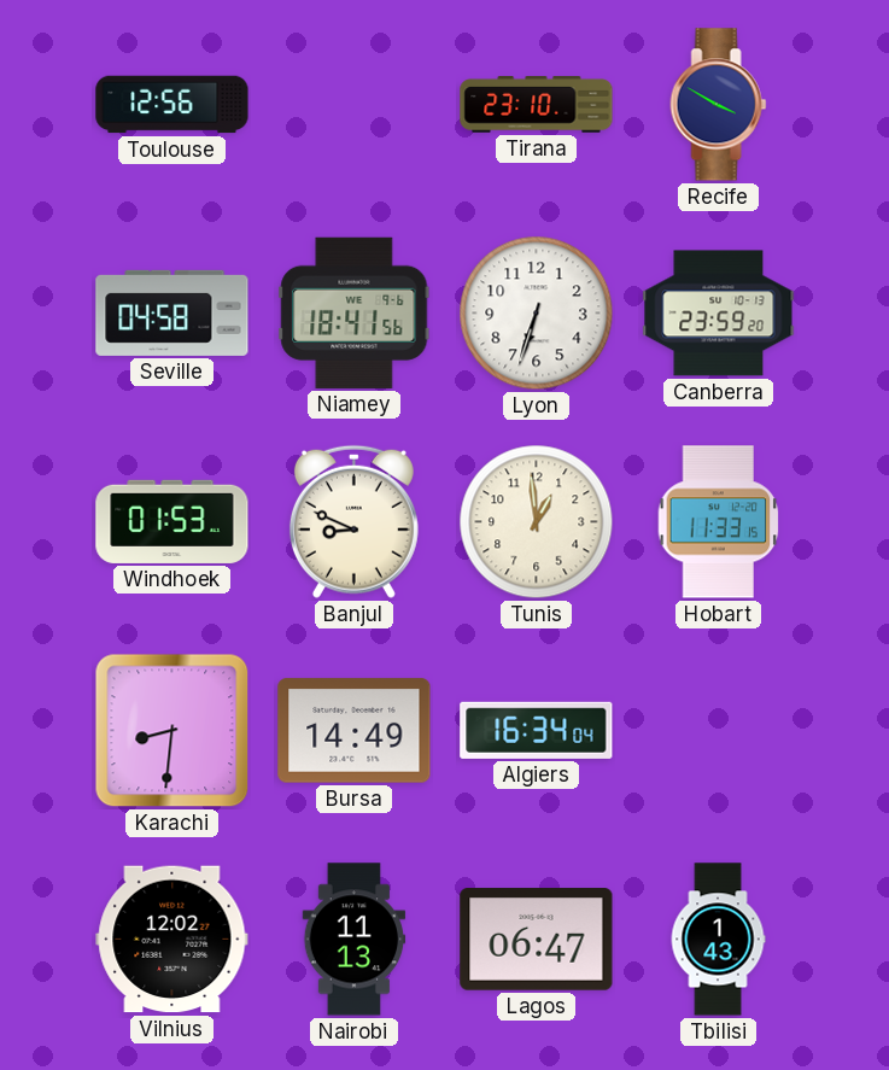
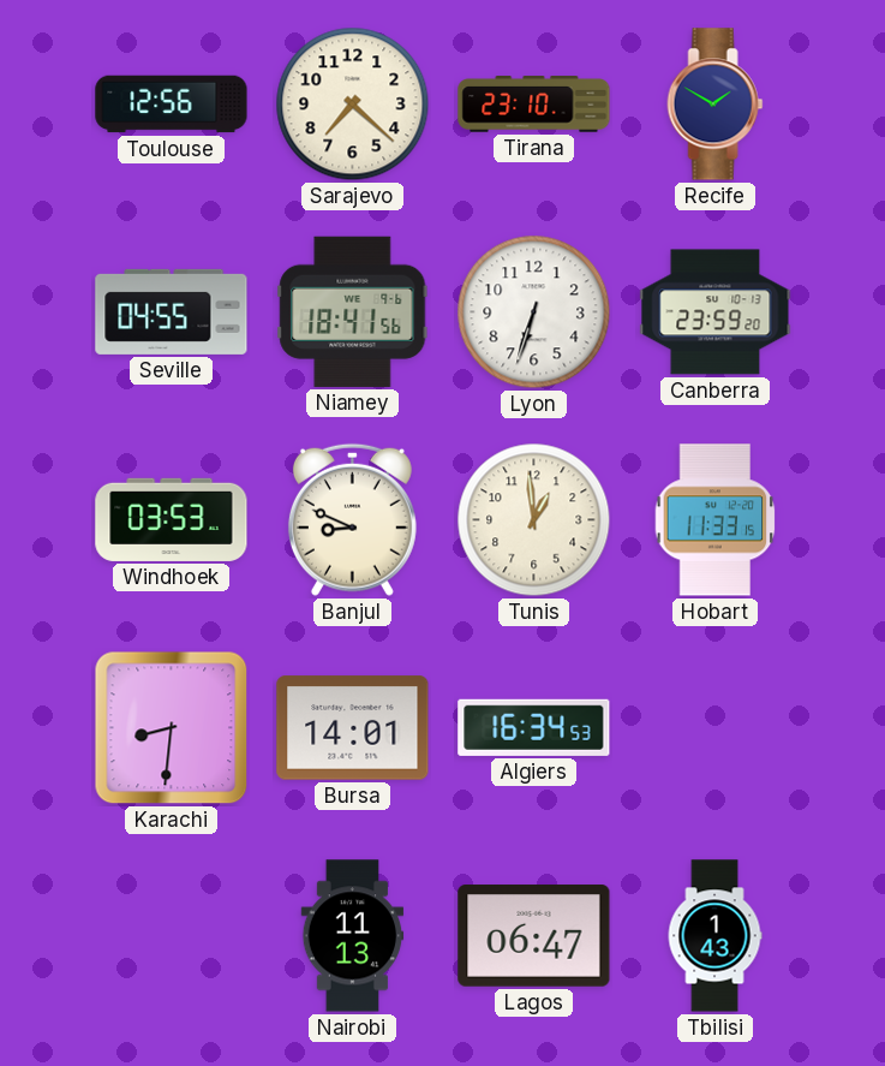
Sarajevo: none -> 7:22 (353, 105)
Recife: 3:50 -> 1:50 (716, 105)
Seville: 04:58 -> 04:55 (172, 311)
Windhoek: 01:53 -> 03:53 (172, 519)
Bursa: 14:49 -> 14:01 (353, 728)
Algiers: 16:34:04 -> 16:34:53 (534, 727)
Vilnius: 12:02 -> none (172, 940)
